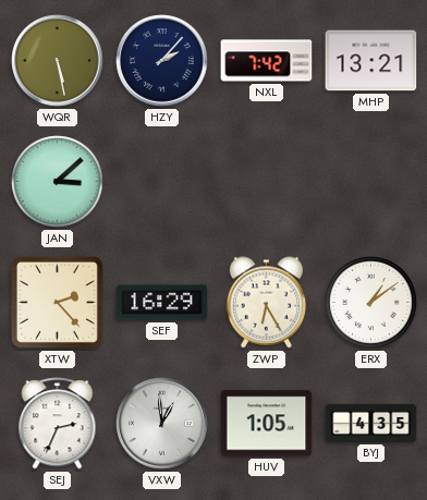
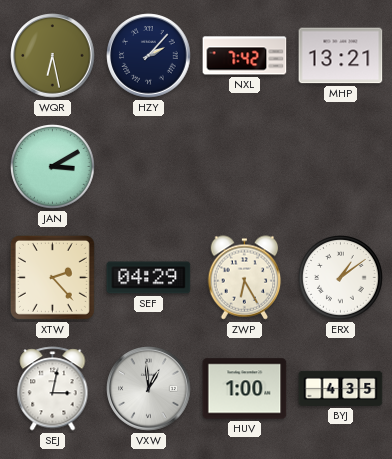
WQR: 5:28 -> 6:28 (53, 56)
JAN: 3:08 -> 3:10 (53, 167)
SEF: 16:29 -> 04:29 (149, 278)
SEJ: 2:34 -> 3:02 (53, 389)
HUV: 1:05 -> 1:00 (245, 389)
